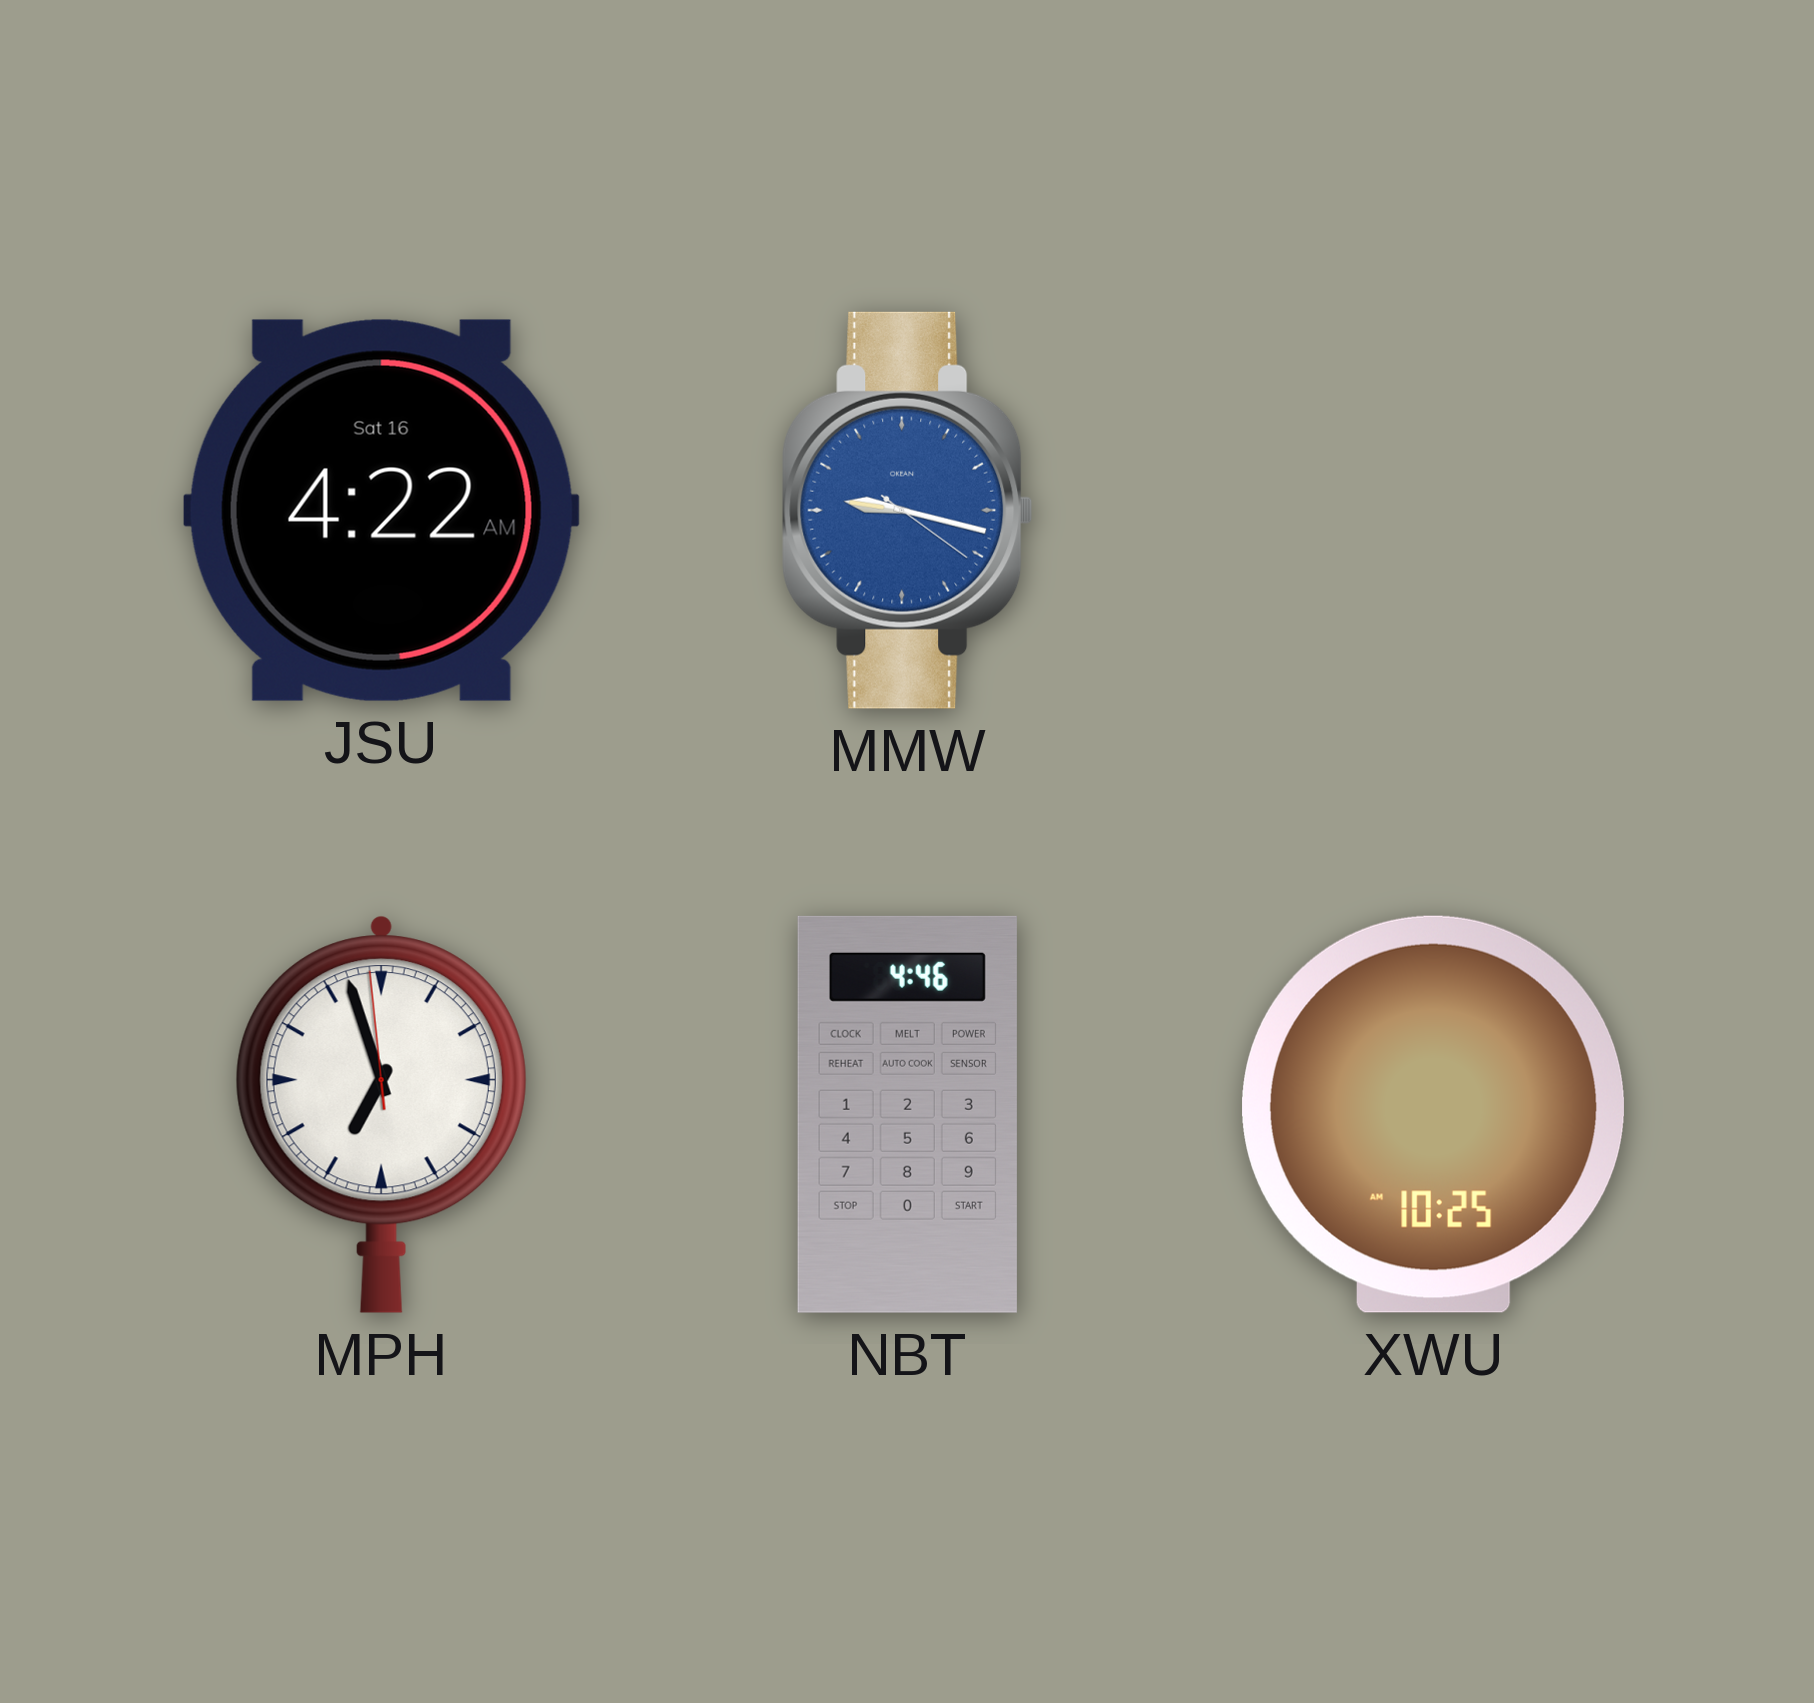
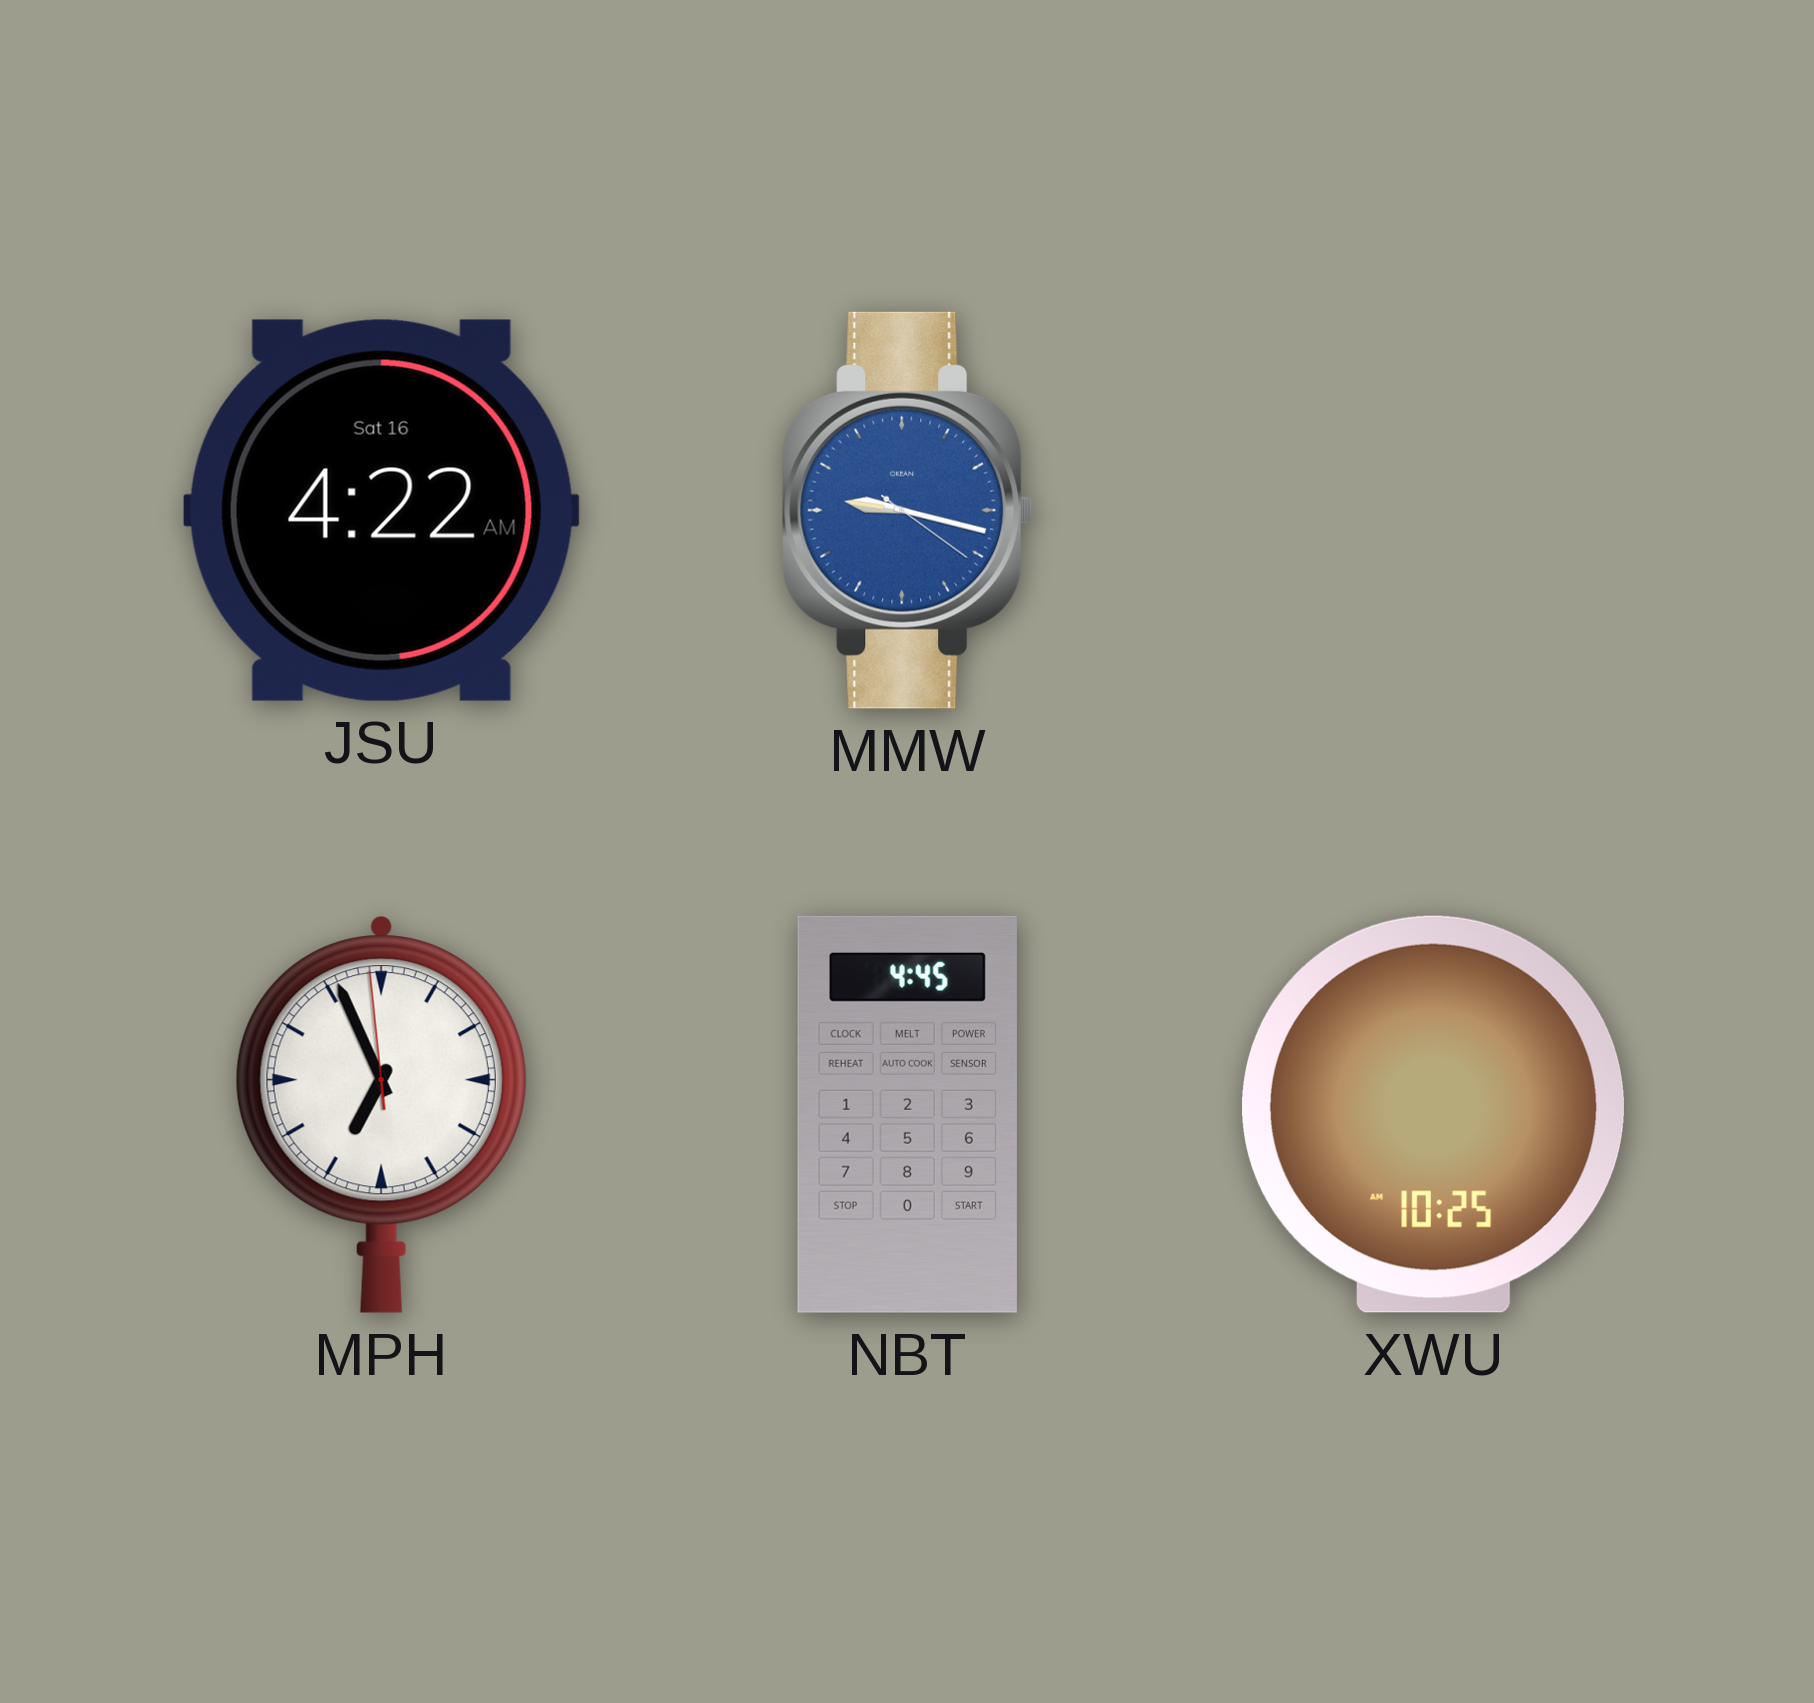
MPH: 6:56 -> 6:55 (381, 1114)
NBT: 4:46 -> 4:45 (907, 1114)
